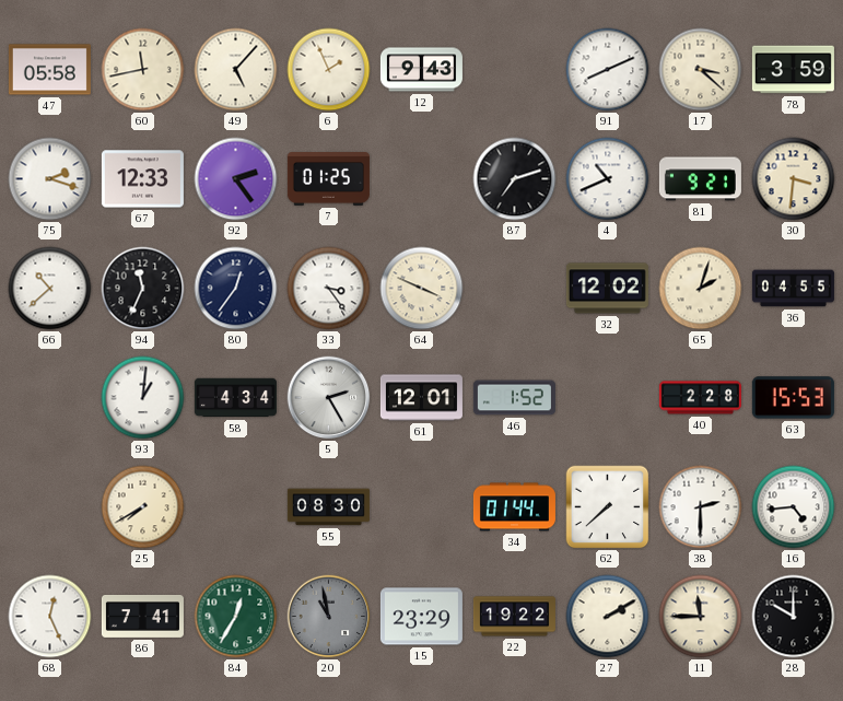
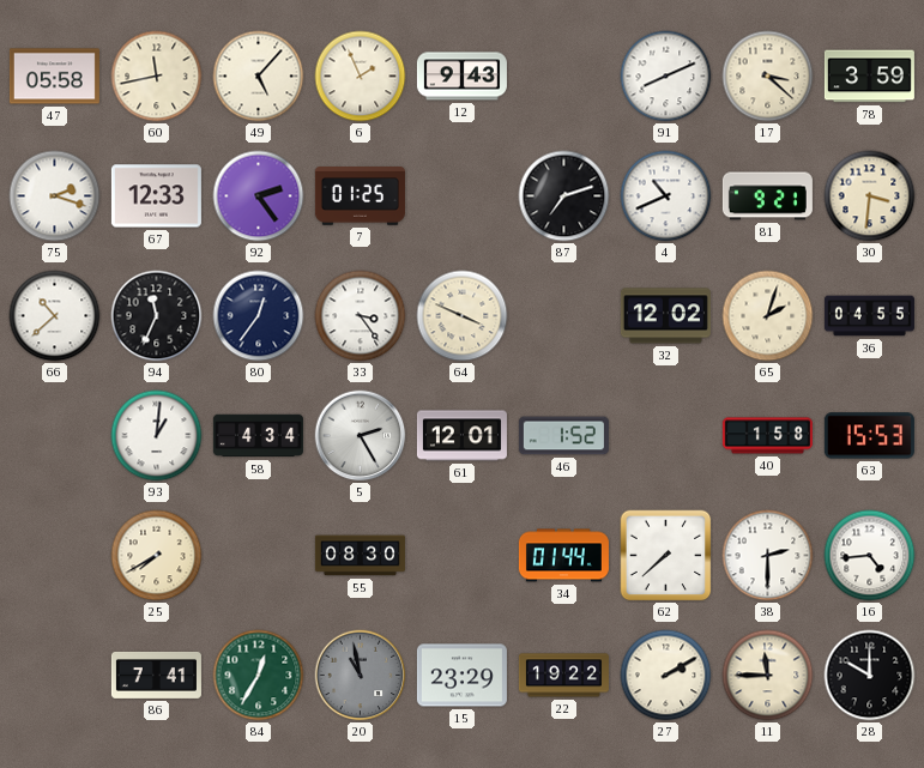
40: 2:28 -> 1:58 (767, 436)
68: 12:26 -> none (50, 617)
